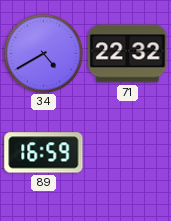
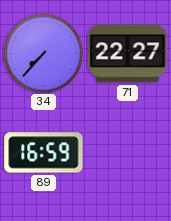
34: 4:40 -> 7:37 (43, 53)
71: 22:32 -> 22:27 (128, 54)
